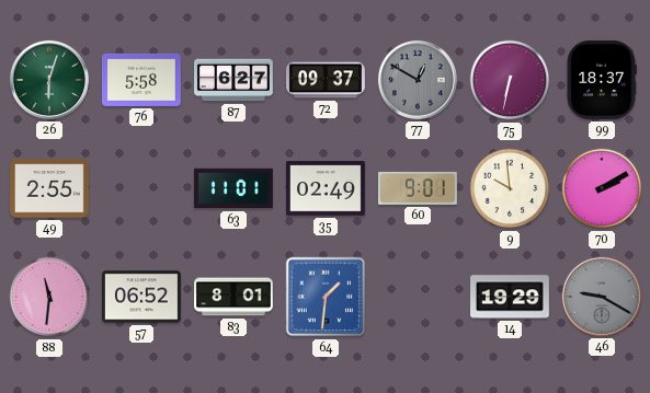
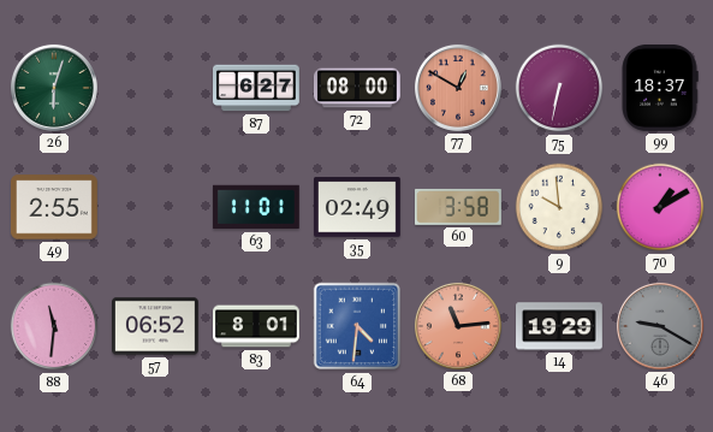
76: 5:58 -> none (141, 80)
72: 09:37 -> 08:00 (357, 88)
77 dial: grey -> salmon (458, 88)
60: 9:01 -> 3:58 (458, 207)
70: 2:10 -> 1:10 (660, 207)
64: 1:31 -> 4:31 (357, 326)
68: none -> 11:14 (458, 326)
